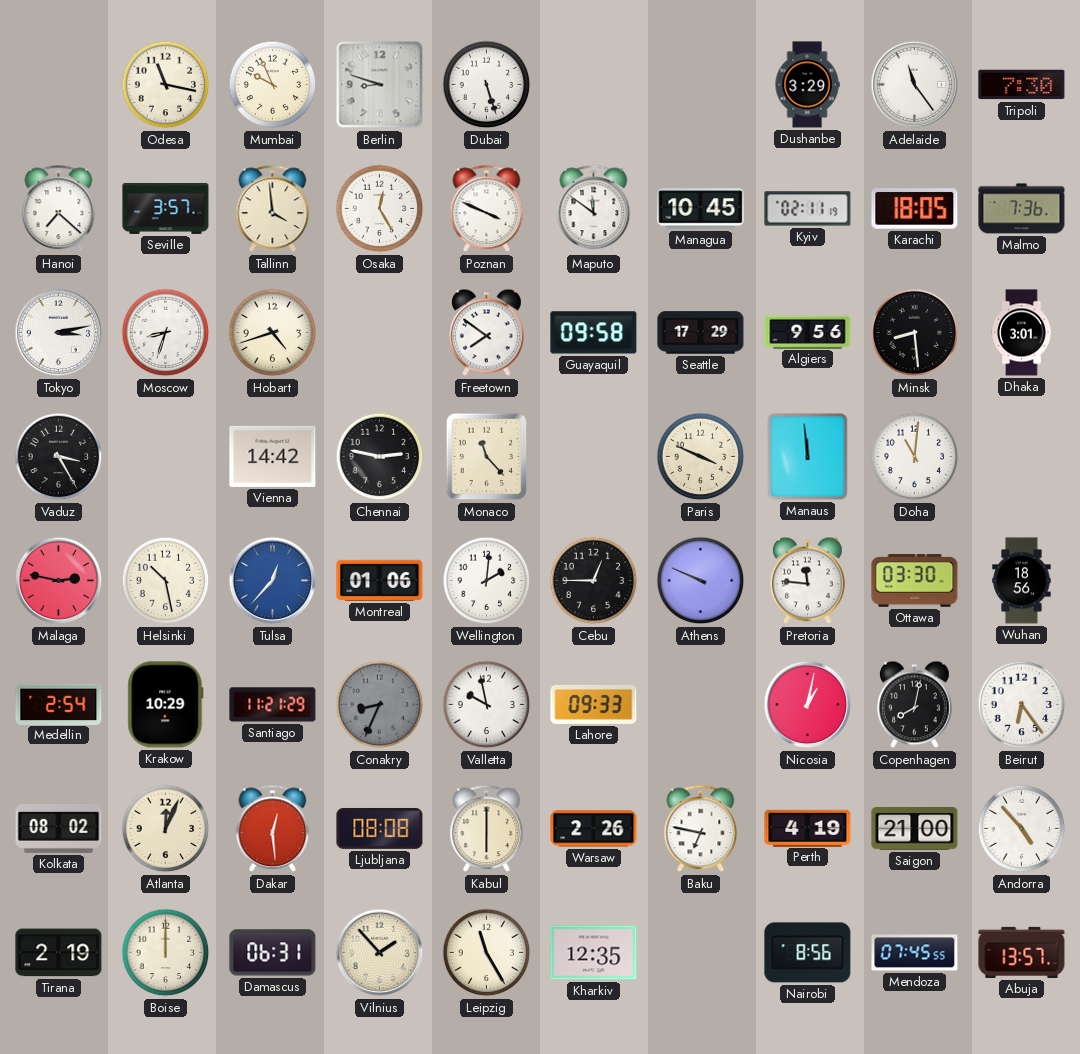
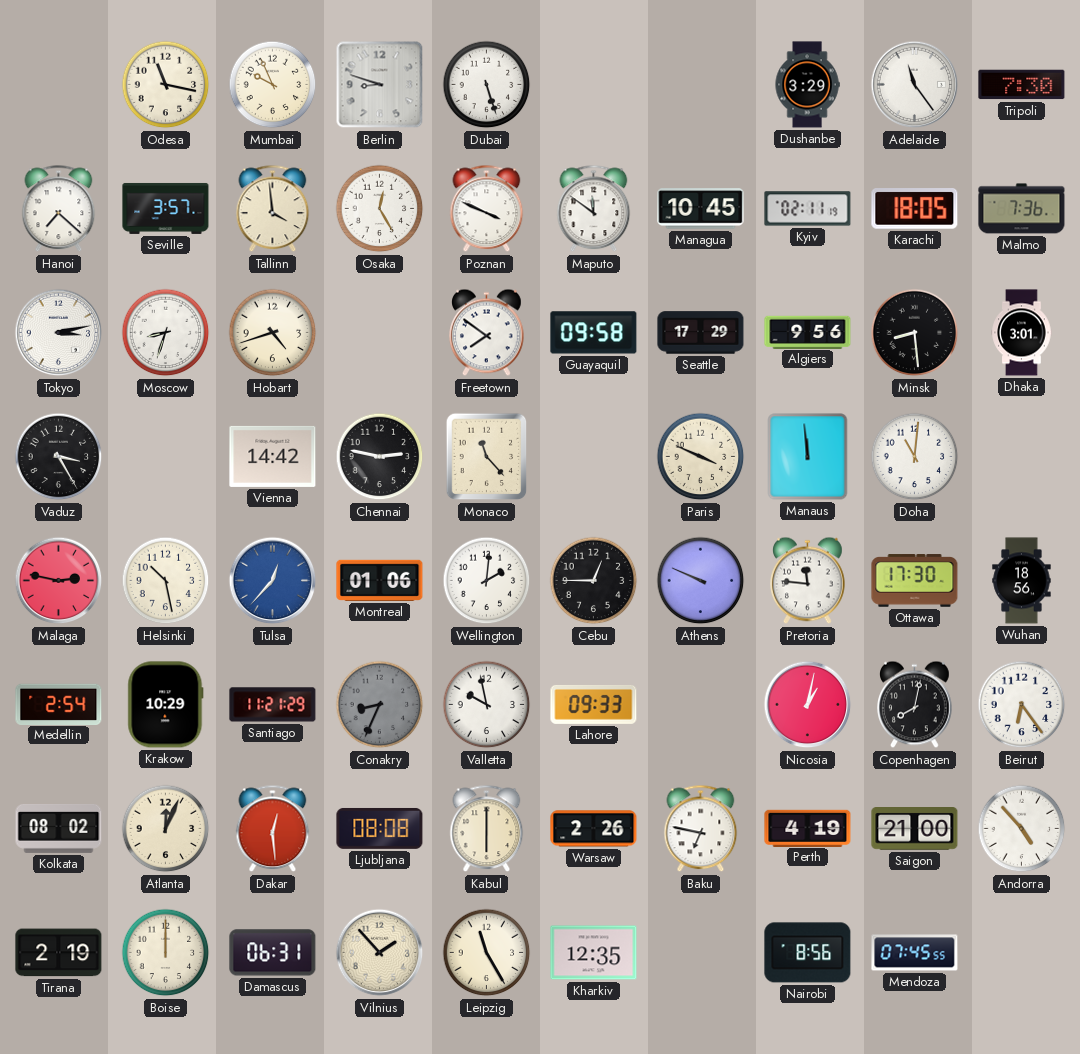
Ottawa: 03:30 -> 17:30 (915, 581)
Abuja: 13:57 -> none (1022, 952)
